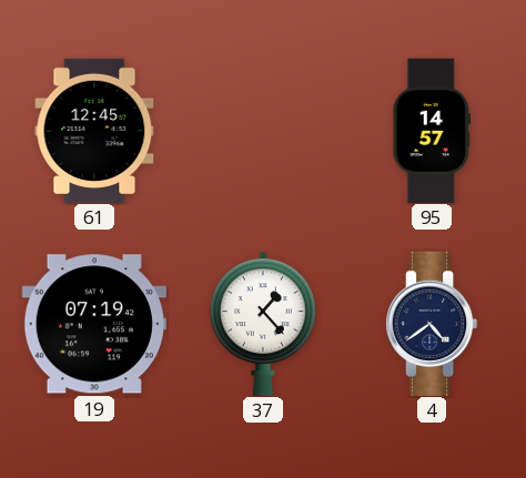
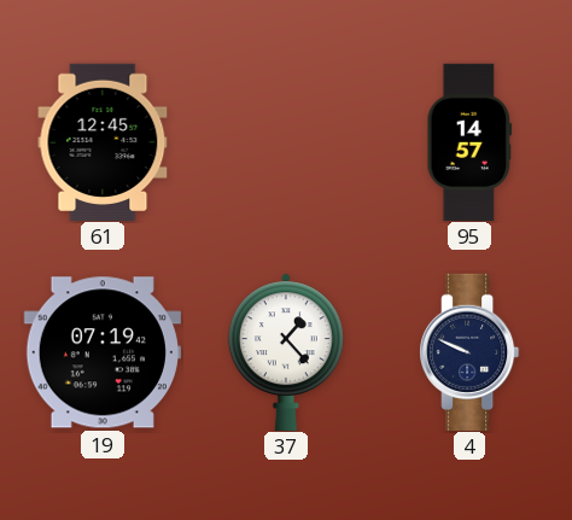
4: 4:39 -> 9:49 (469, 351)
